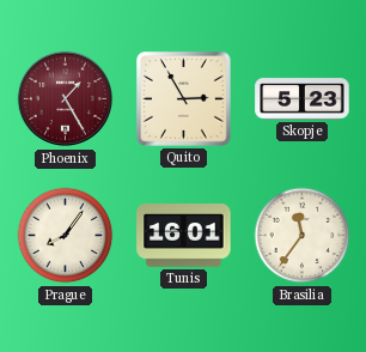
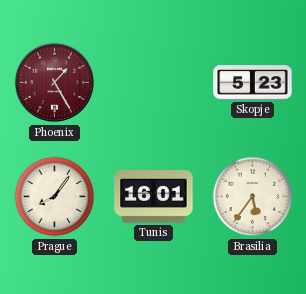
Quito: 2:55 -> none (184, 99)
Brasilia: 11:36 -> 5:36 (253, 197)
